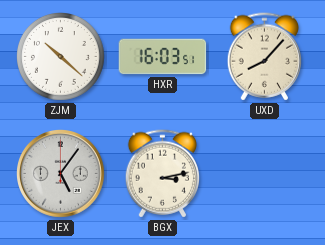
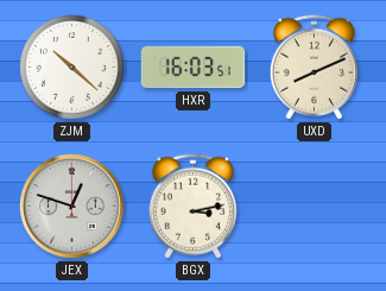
UXD: 8:07 -> 8:11 (314, 68)
JEX: 5:06 -> 12:48 (72, 207)
